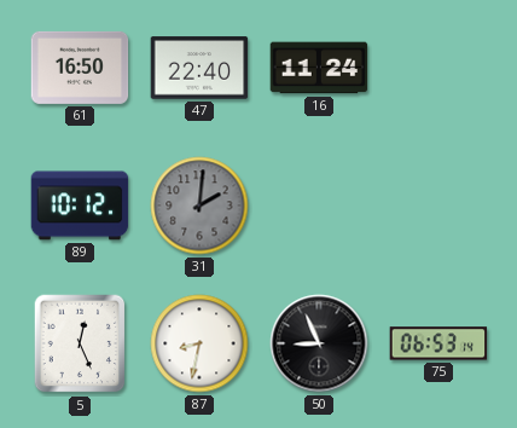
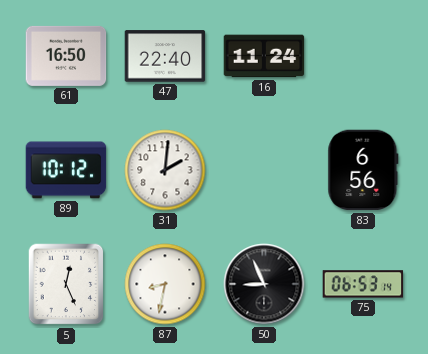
31 dial: grey -> white (165, 170)
83: none -> 6:56 (363, 170)
